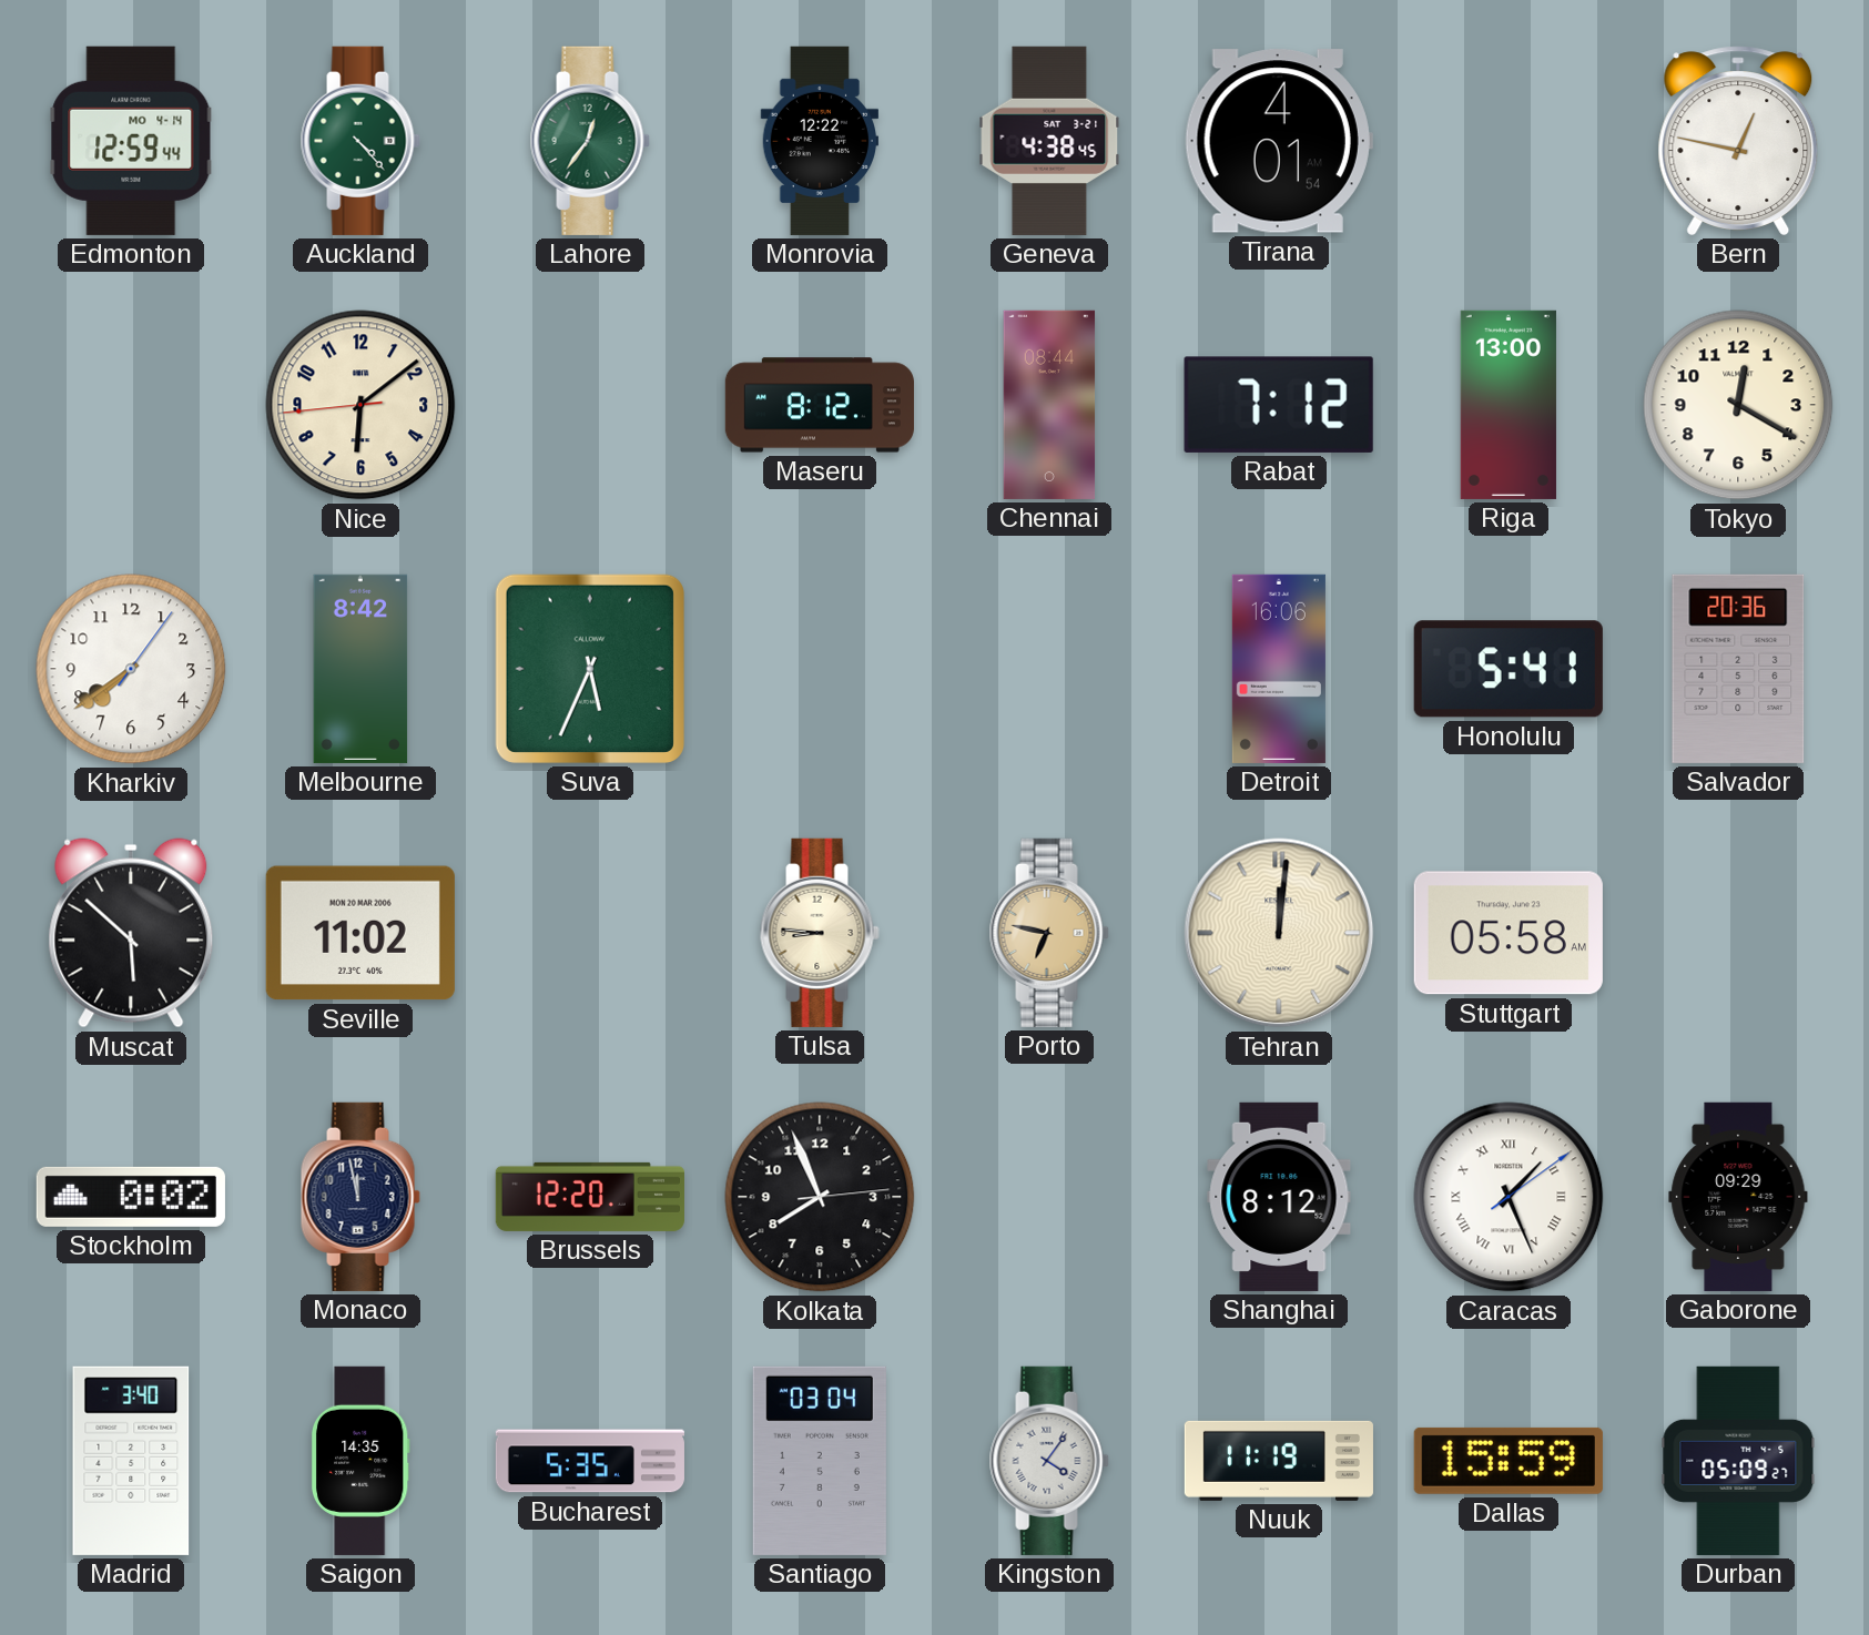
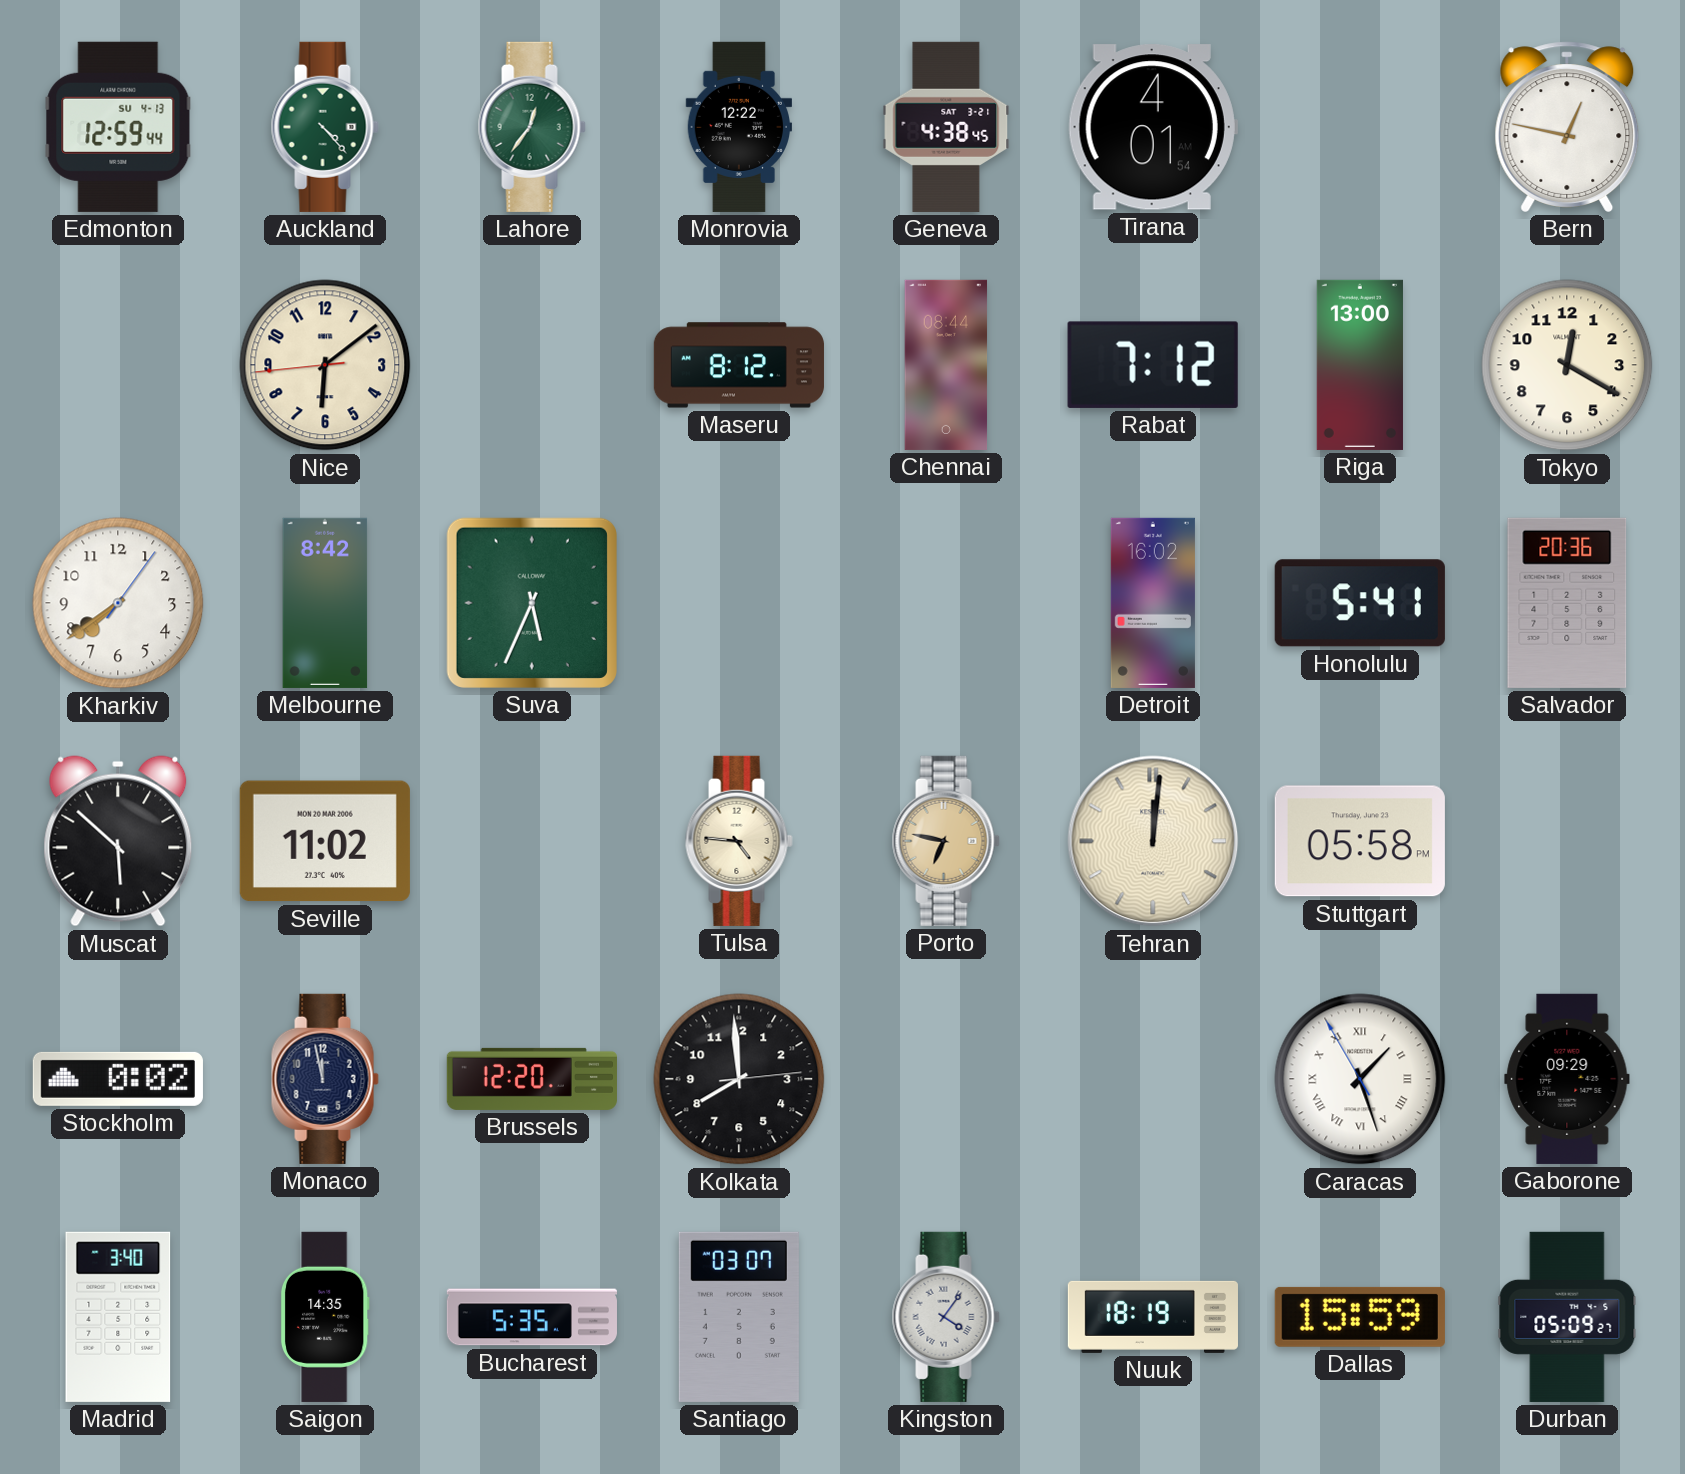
Edmonton date: MO 4-14 -> SU 4-13 (118, 127)
Detroit: 16:06 -> 16:02 (1153, 603)
Tulsa: 8:46 -> 4:46 (739, 841)
Stuttgart: 05:58 AM -> 05:58 PM (1360, 841)
Kolkata: 7:56 -> 7:59 (739, 1079)
Shanghai: 8:12 -> none (1279, 1197)
Caracas: 1:26:09 -> 1:26:55 (1360, 1079)
Santiago: 03:04 -> 03:07 (739, 1317)
Nuuk: 11:19 -> 18:19 (1153, 1317)
